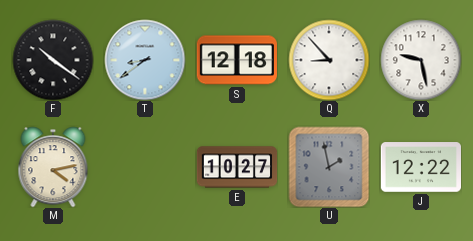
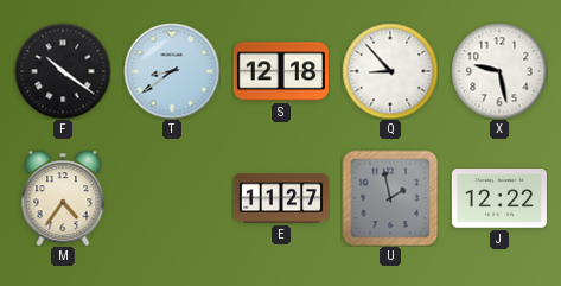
M: 4:13 -> 4:36 (63, 198)
E: 10:27 -> 11:27 (281, 198)
